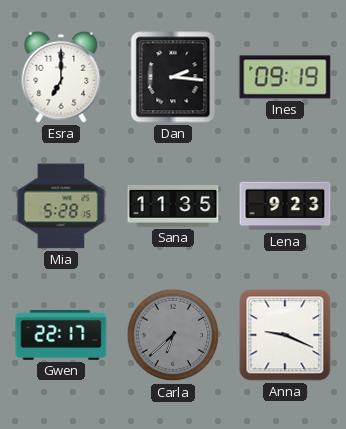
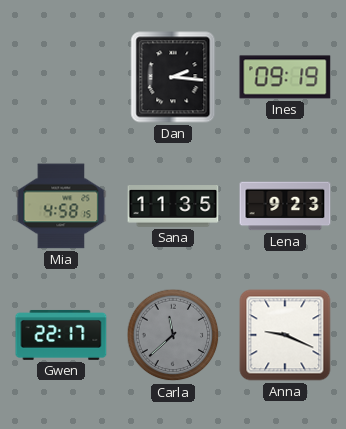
Esra: 7:00 -> none (61, 77)
Mia: 5:28 -> 4:58 (61, 206)
Carla: 6:38 -> 11:38 (173, 335)
